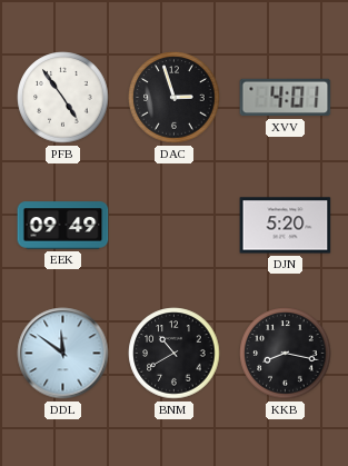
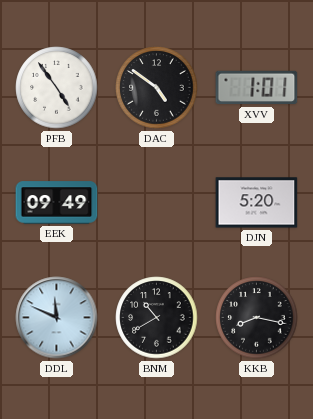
DAC: 2:57 -> 4:51 (157, 88)
XVV: 4:01 -> 1:01 (257, 88)
DDL: 11:51 -> 11:49 (57, 318)
